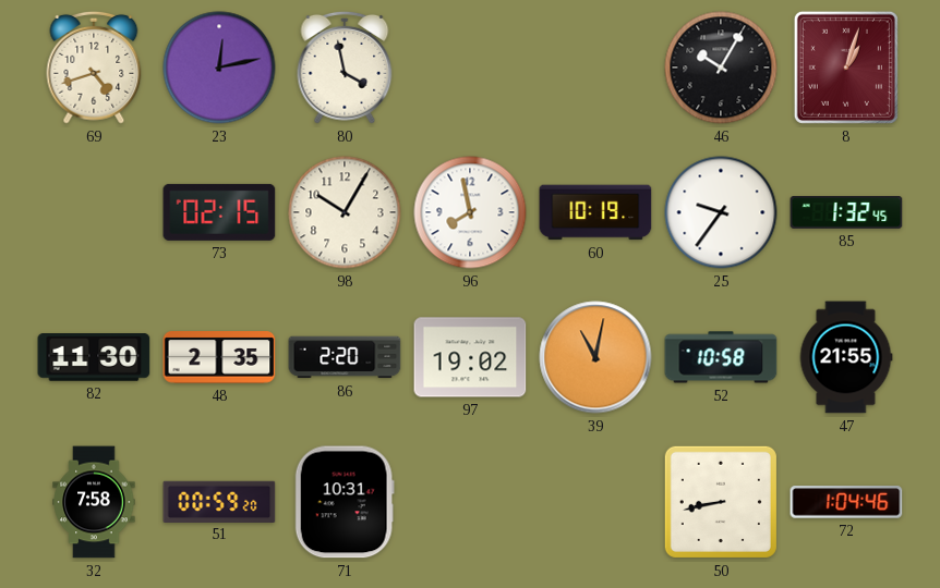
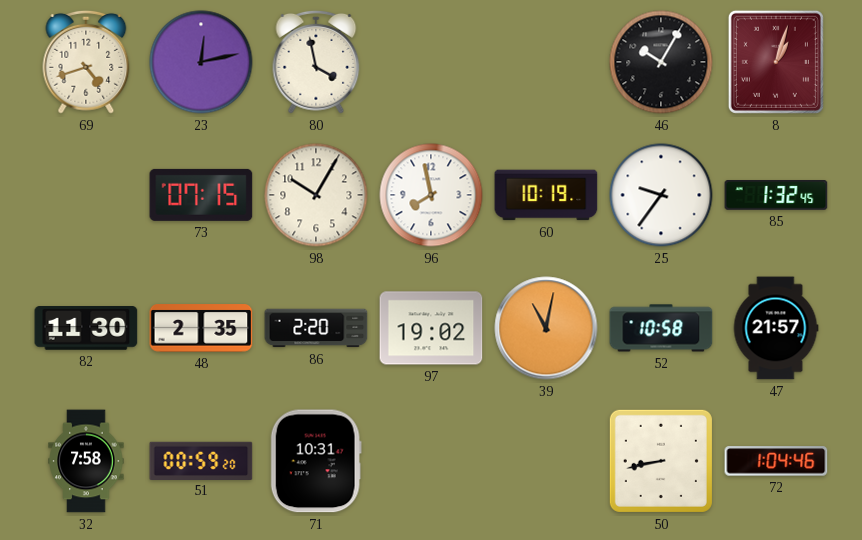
73: 02:15 -> 07:15 (201, 195)
47: 21:55 -> 21:57 (776, 328)
